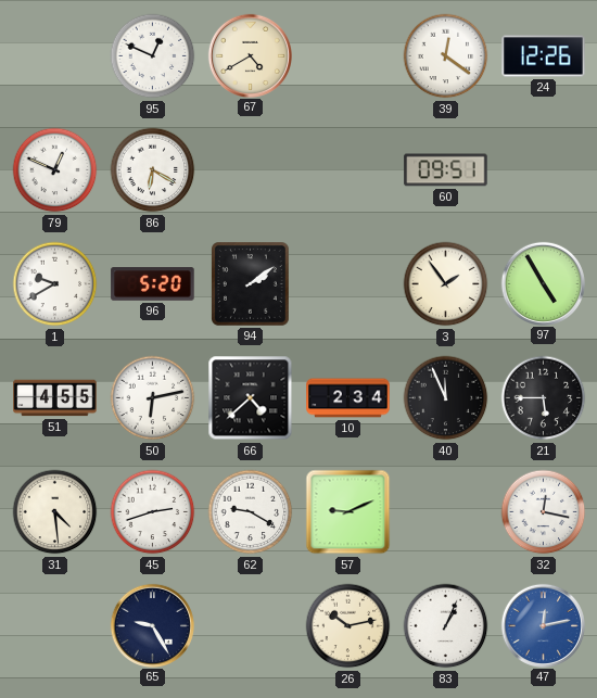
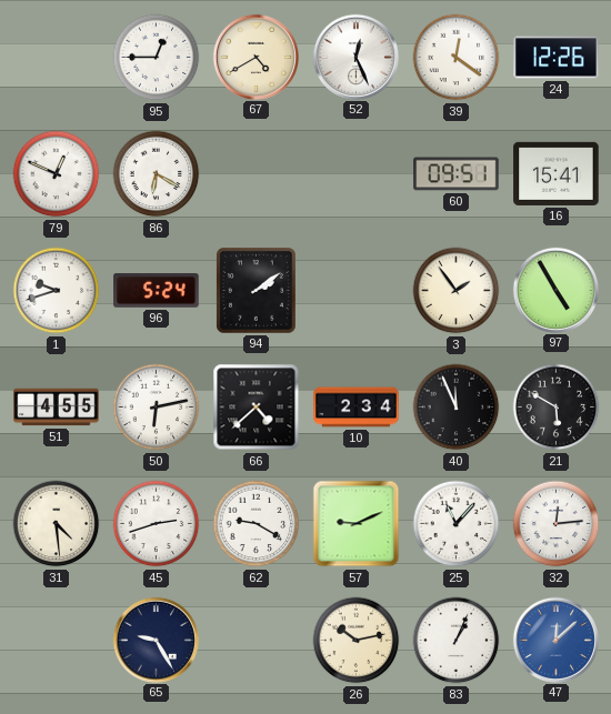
95: 12:49 -> 12:45 (157, 58)
52: none -> 12:26 (355, 57)
16: none -> 15:41 (557, 173)
1: 9:40 -> 9:42 (57, 291)
96: 5:20 -> 5:24 (157, 291)
21: 5:45 -> 5:50 (557, 408)
25: none -> 11:07 (457, 524)
32: 12:17 -> 12:14 (557, 524)
47: 12:13 -> 12:08 (555, 640)
